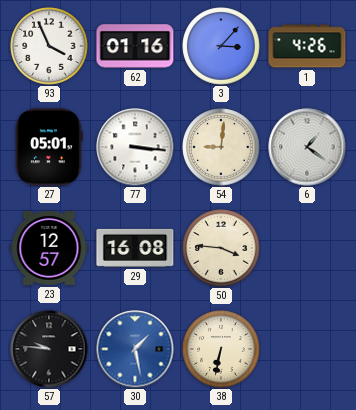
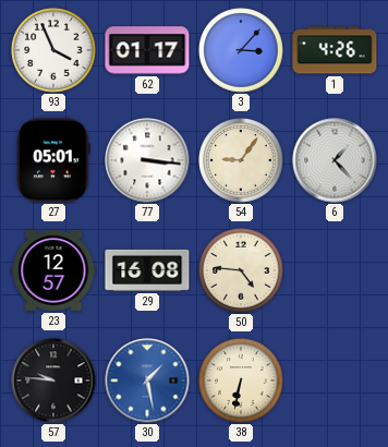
62: 01:16 -> 01:17 (147, 50)
54: 9:01 -> 9:06 (241, 160)
6: 1:21 -> 1:23 (335, 160)
50: 3:46 -> 4:46 (241, 270)
